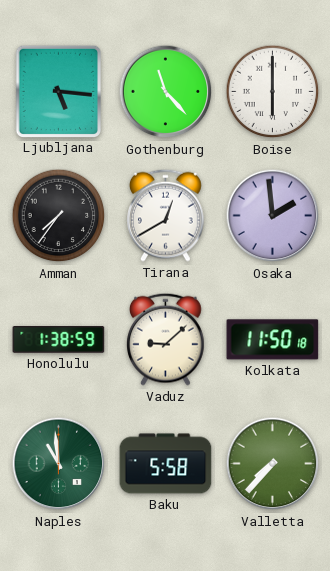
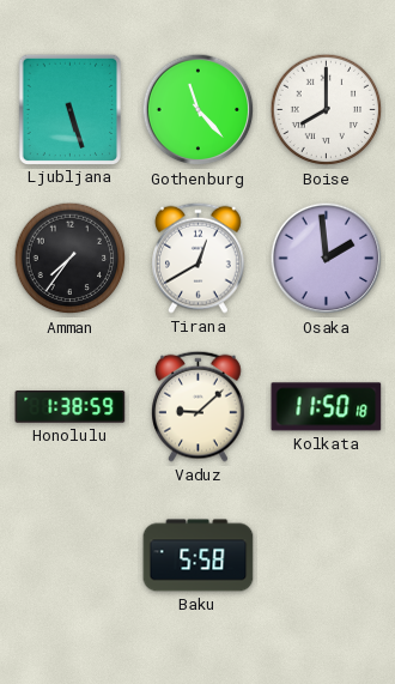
Ljubljana: 5:16 -> 5:27 (69, 109)
Boise: 6:00 -> 8:00 (327, 110)
Naples: 10:59 -> none (59, 464)
Valletta: 7:37 -> none (273, 464)
